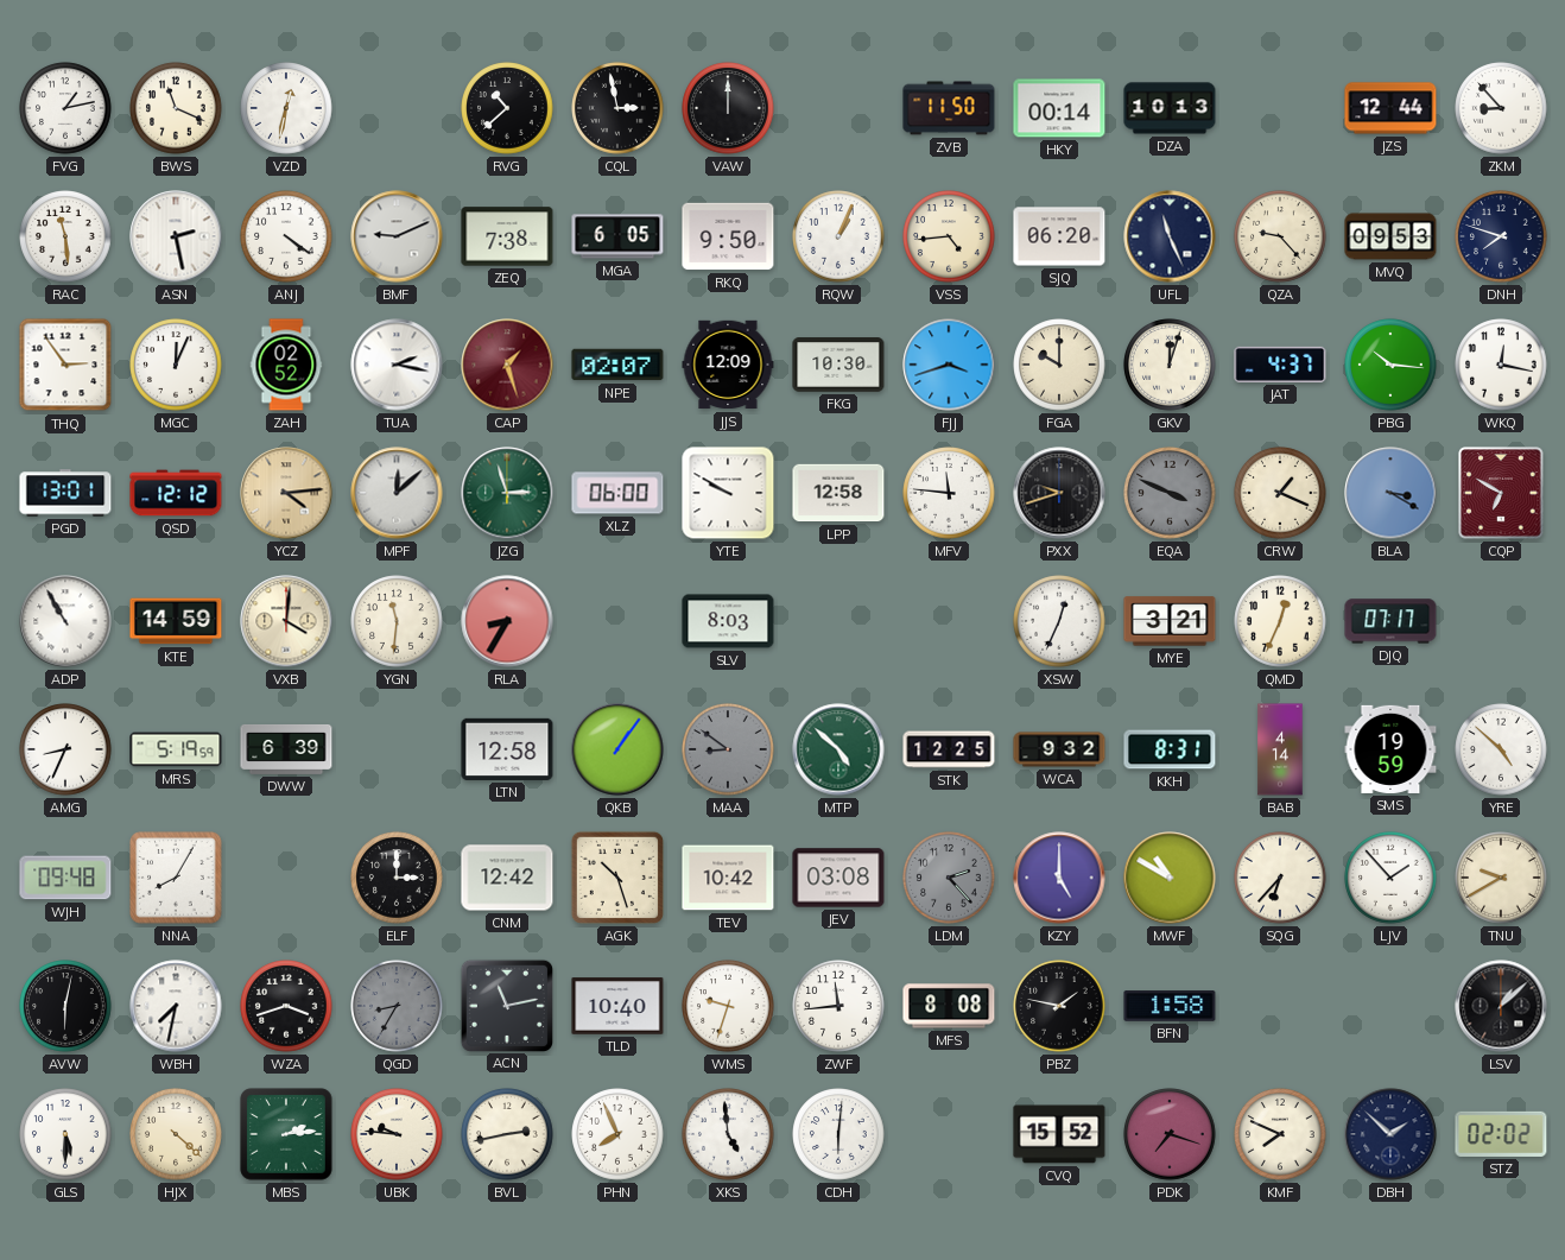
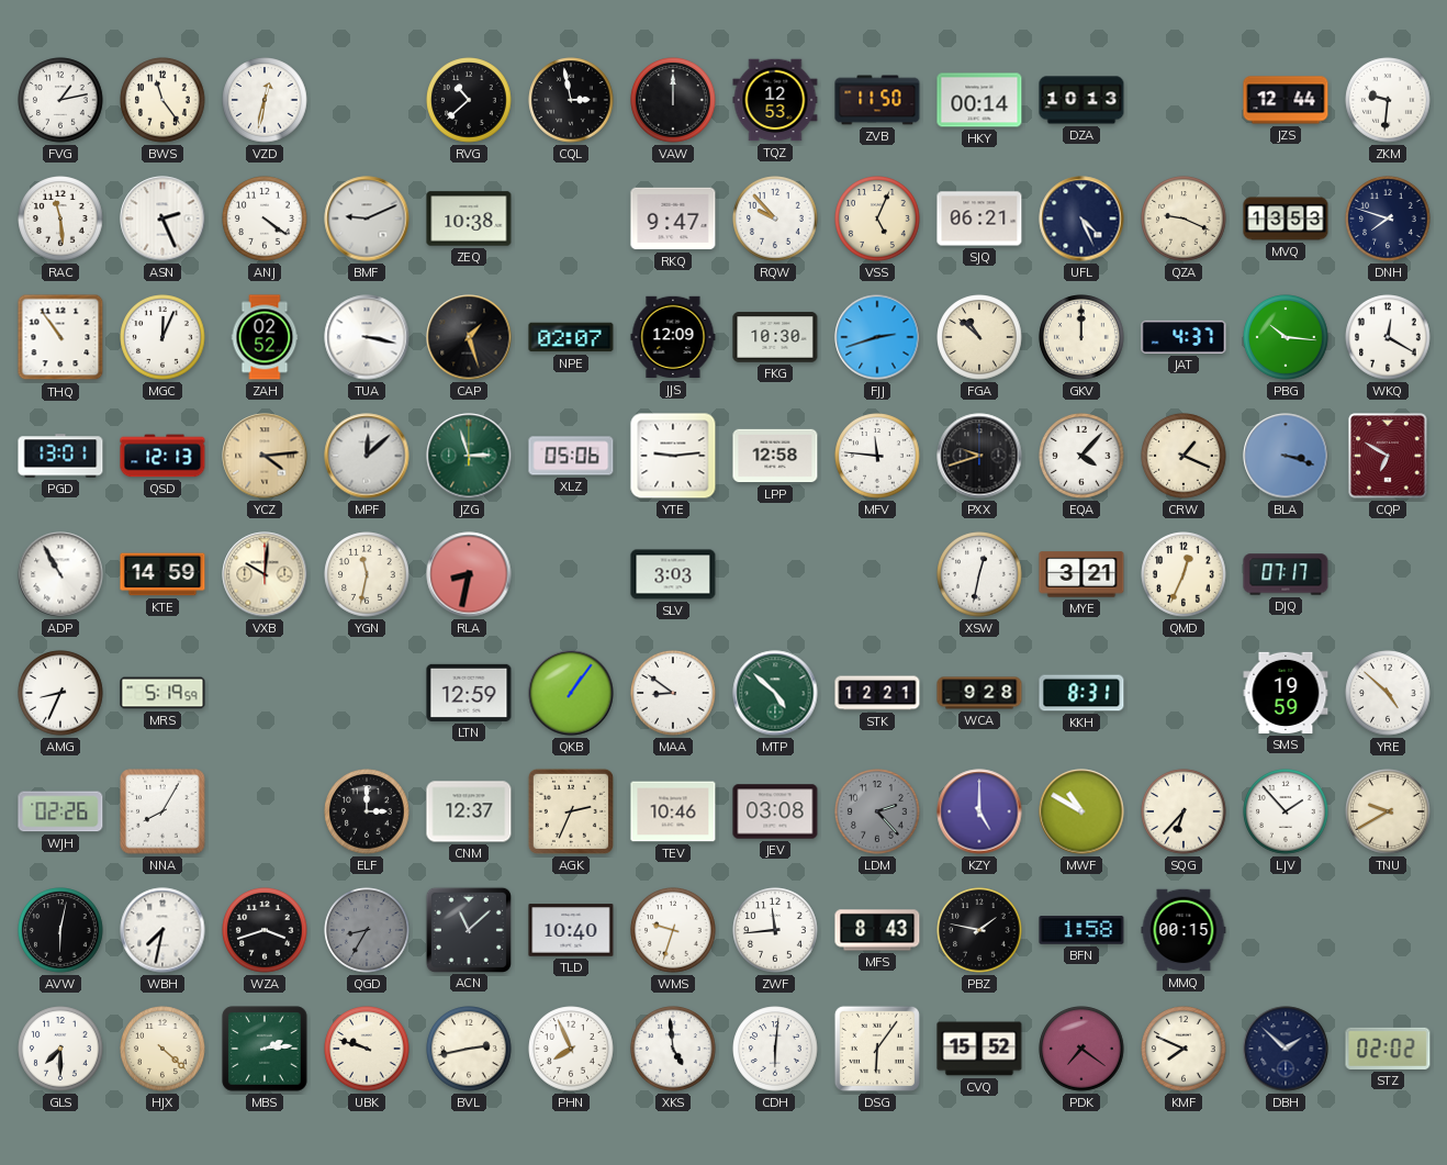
BWS: 11:19 -> 11:24 (162, 100)
TQZ: none -> 12:53 (775, 100)
ZKM: 8:53 -> 9:31 (1388, 100)
ASN: 2:28 -> 2:26 (162, 219)
ZEQ: 7:38 -> 10:38 (469, 219)
MGA: 6:05 -> none (617, 236)
RKQ: 9:50 -> 9:47 (673, 219)
RQW: 1:04 -> 9:53 (775, 219)
VSS: 4:44 -> 5:04 (877, 219)
SJQ: 06:20 -> 06:21 (979, 219)
UFL: 11:26 -> 4:26 (1081, 219)
QZA: 9:23 -> 9:19 (1184, 219)
MVQ: 09:53 -> 13:53 (1286, 219)
THQ: 2:54 -> 10:54 (60, 337)
TUA: 2:17 -> 3:17 (367, 337)
CAP dial: burgundy -> black (469, 337)
FJJ: 3:42 -> 2:42 (877, 337)
FGA: 10:00 -> 10:52 (979, 337)
GKV: 12:03 -> 12:00 (1081, 337)
WKQ: 12:17 -> 12:20 (1388, 337)
QSD: 12:12 -> 12:13 (162, 456)
XLZ: 06:00 -> 05:06 (571, 456)
YTE: 9:50 -> 9:14 (673, 456)
EQA: 3:49 -> 4:07 (1081, 456)
EQA dial: grey -> white (1081, 456)
BLA: 3:20 -> 3:18 (1286, 456)
VXB: 4:01 -> 10:01 (265, 574)
YGN: 11:31 -> 11:32 (367, 574)
RLA: 8:35 -> 8:32 (469, 574)
SLV: 8:03 -> 3:03 (673, 574)
XSW: 12:34 -> 12:32 (979, 574)
DWW: 6:39 -> none (286, 749)
LTN: 12:58 -> 12:59 (469, 693)
MAA dial: grey -> white (673, 693)
STK: 12:25 -> 12:21 (877, 693)
WCA: 9:32 -> 9:28 (979, 693)
BAB: 4:14 -> none (1280, 749)
WJH: 09:48 -> 02:26 (60, 811)
CNM: 12:42 -> 12:37 (469, 811)
AGK: 10:27 -> 2:34 (571, 811)
TEV: 10:42 -> 10:46 (673, 811)
ACN: 11:13 -> 11:08 (468, 929)
MFS: 8:08 -> 8:43 (877, 930)
MMQ: none -> 00:15 (1184, 930)
LSV: 1:08 -> none (1501, 1006)
GLS: 5:30 -> 7:30 (60, 1049)
UBK: 9:46 -> 9:48 (367, 1049)
DSG: none -> 6:06 (877, 1049)
PDK: 7:18 -> 7:21 (1081, 1049)
